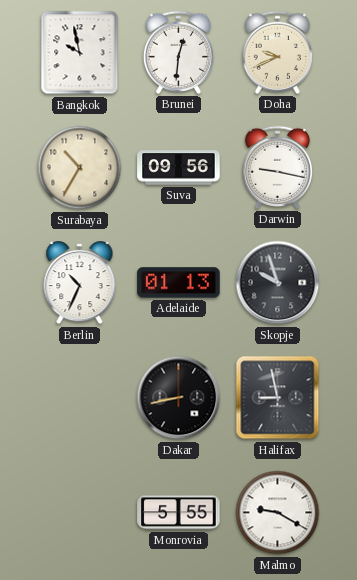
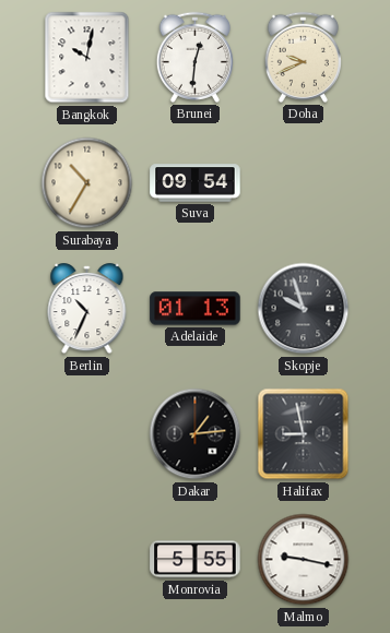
Bangkok: 9:58 -> 10:02 (87, 58)
Suva: 09:56 -> 09:54 (196, 183)
Darwin: 9:17 -> none (277, 167)
Dakar: 8:43 -> 1:14 (196, 434)
Malmo: 9:20 -> 9:17 (304, 560)
